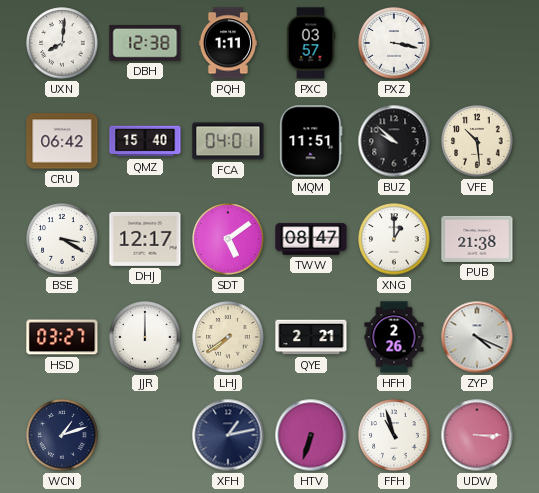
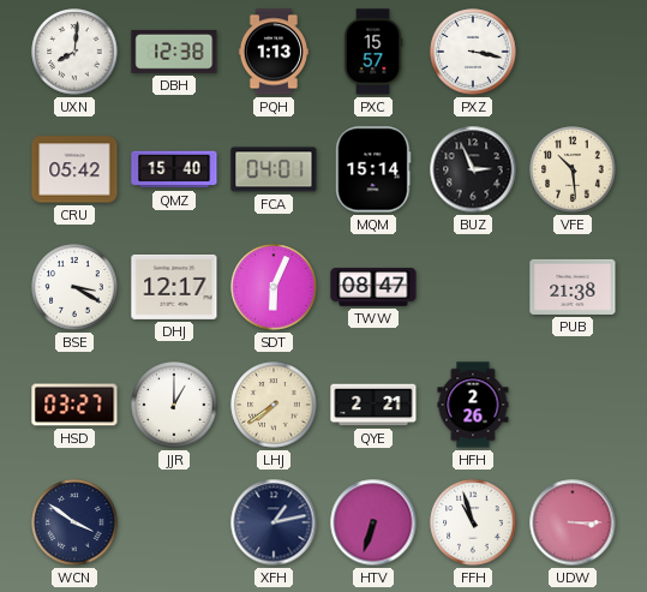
PQH: 1:11 -> 1:13 (272, 52)
PXC: 03:57 -> 15:57 (373, 52)
CRU: 06:42 -> 05:42 (74, 169)
MQM: 11:51 -> 15:14 (373, 169)
BUZ: 9:52 -> 2:56 (473, 169)
SDT: 5:09 -> 6:04 (274, 287)
XNG: 1:00 -> none (394, 239)
JJR: 12:00 -> 1:00 (174, 405)
ZYP: 4:19 -> none (477, 337)
WCN: 1:12 -> 3:51 (74, 522)
